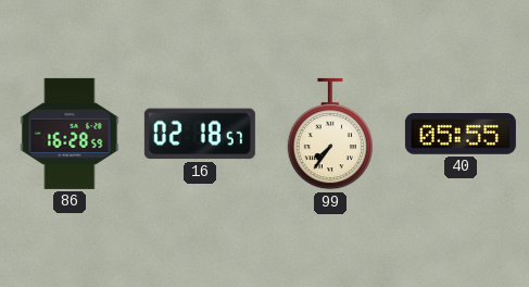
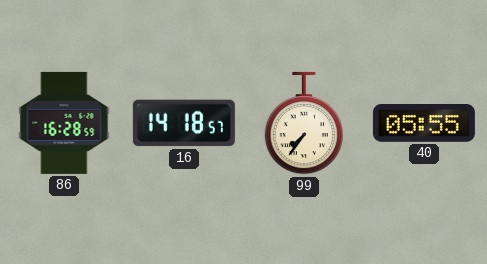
16: 02:18 -> 14:18 (184, 123)
